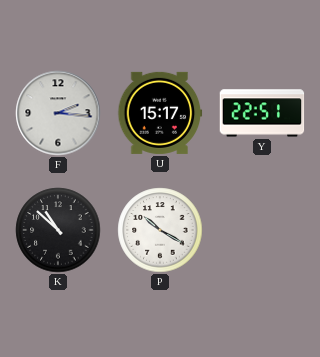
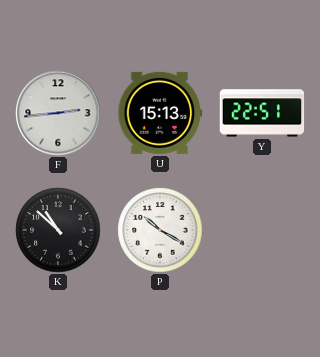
F: 2:16 -> 2:44 (58, 113)
U: 15:17 -> 15:13 (160, 113)
